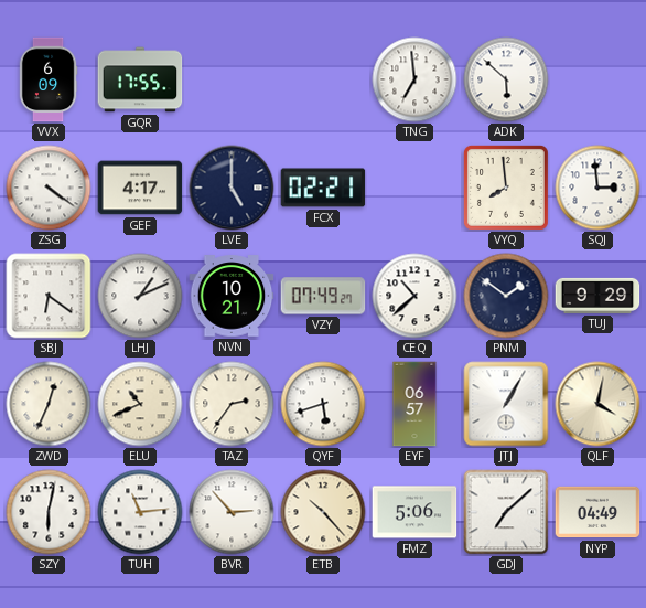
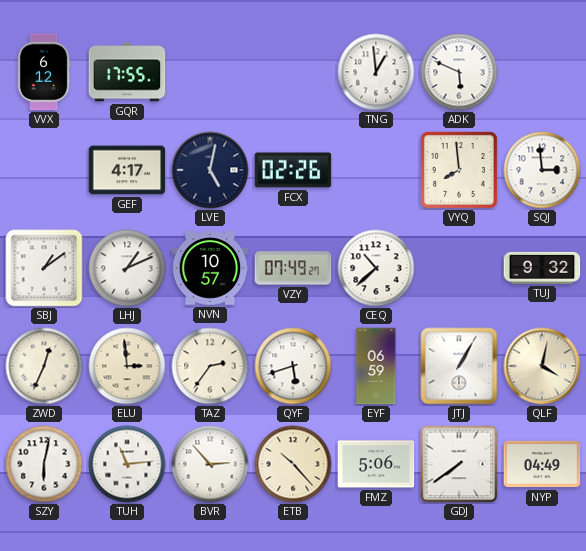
VVX: 6:09 -> 6:12 (44, 72)
TNG: 6:59 -> 12:59 (376, 72)
ADK: 5:52 -> 5:49 (459, 72)
ZSG: 4:21 -> none (49, 188)
LVE: 5:00 -> 5:02 (210, 170)
FCX: 02:21 -> 02:26 (293, 170)
SBJ: 6:21 -> 1:09 (44, 268)
NVN: 10:21 -> 10:57 (210, 268)
PNM: 1:51 -> none (506, 296)
TUJ: 9:29 -> 9:32 (542, 268)
ELU: 10:41 -> 2:59 (127, 366)
EYF: 06:57 -> 06:59 (376, 366)
GDJ: 7:08 -> 7:39 (459, 464)
